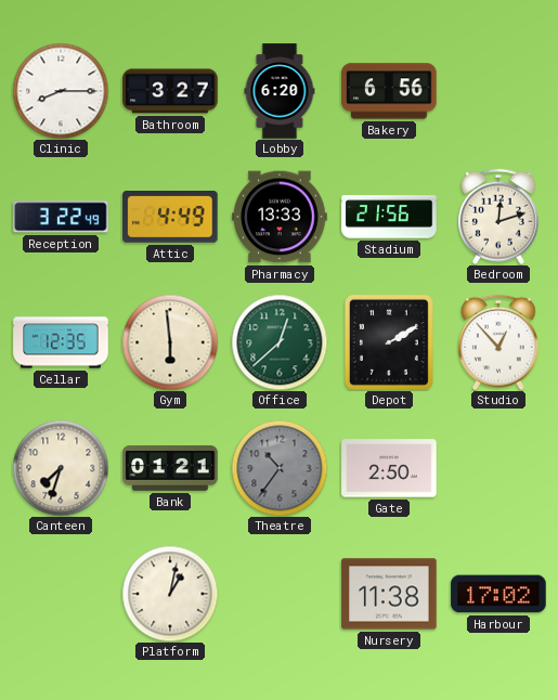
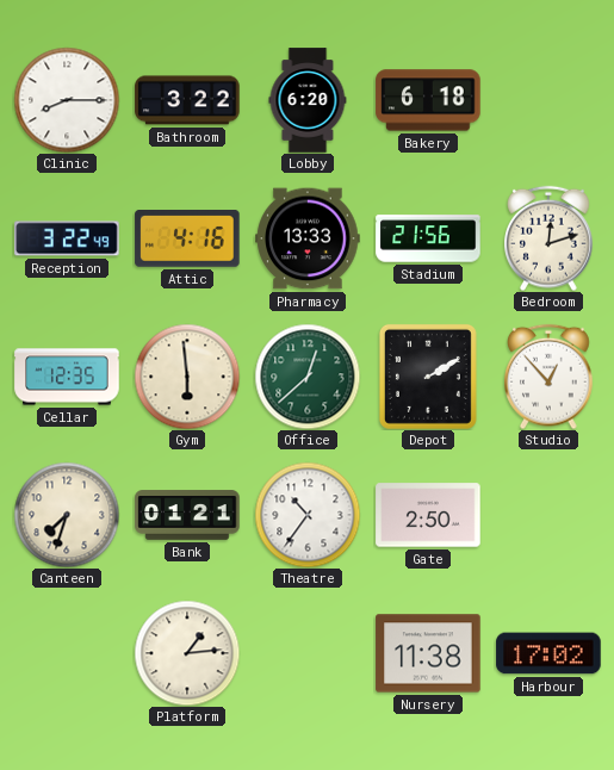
Bathroom: 3:27 -> 3:22 (187, 100)
Bakery: 6:56 -> 6:18 (428, 100)
Attic: 4:49 -> 4:16 (187, 238)
Theatre dial: grey -> white (308, 515)
Platform: 1:02 -> 1:14 (187, 653)
